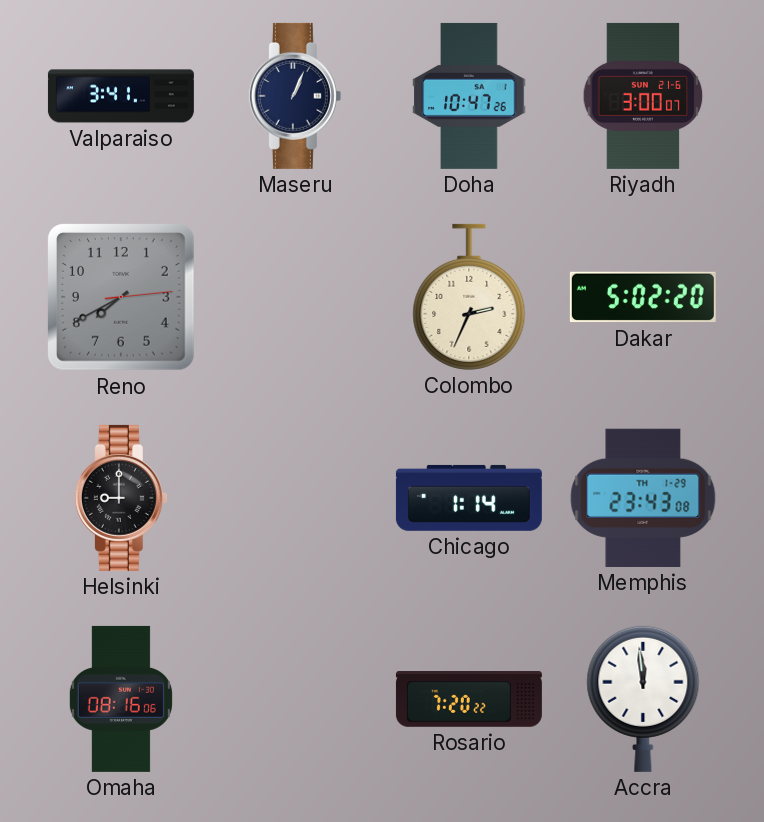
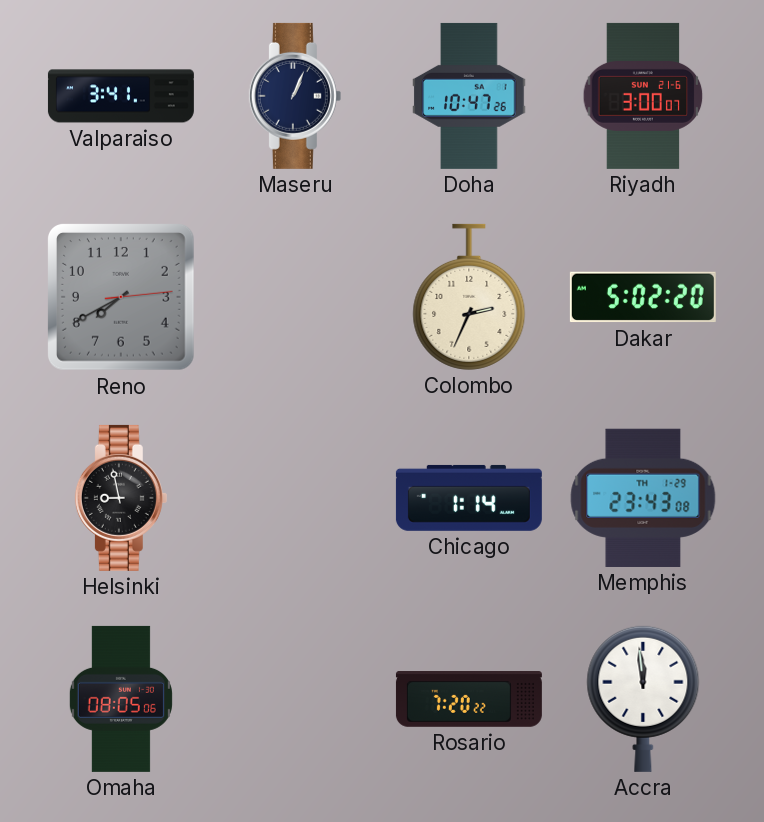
Helsinki: 9:00 -> 8:58 (121, 498)
Omaha: 08:16 -> 08:05 (121, 699)
